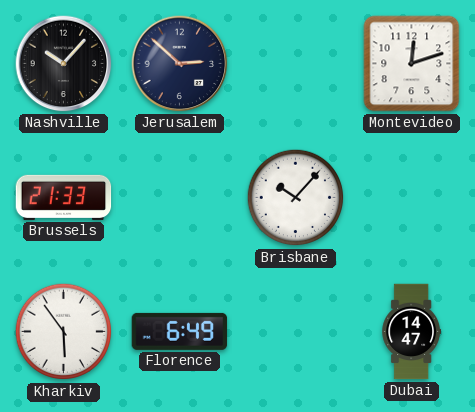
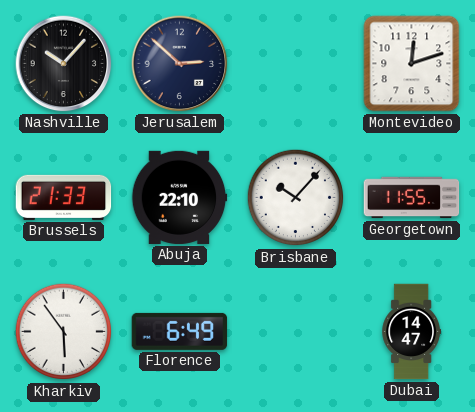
Abuja: none -> 22:10 (179, 197)
Georgetown: none -> 11:55 (412, 198)
